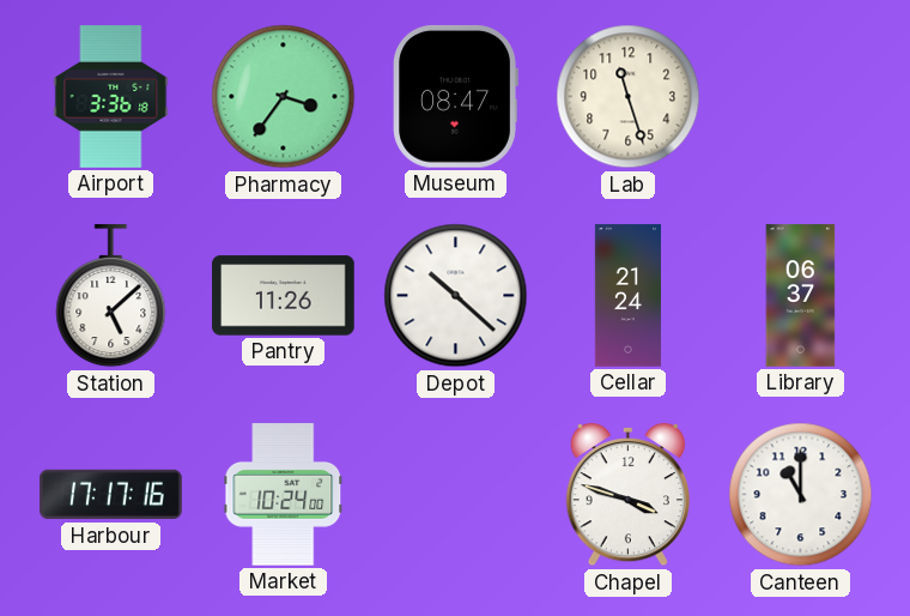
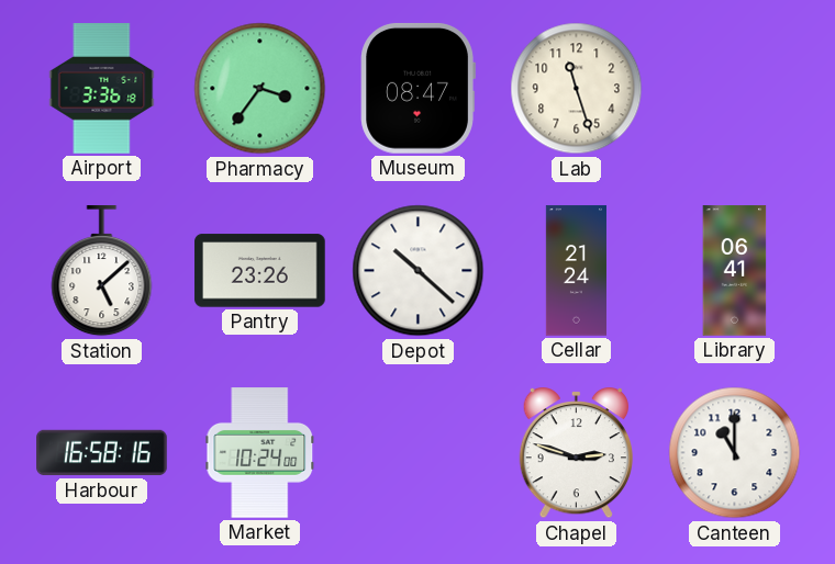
Pantry: 11:26 -> 23:26 (260, 271)
Library: 06:37 -> 06:41 (735, 271)
Harbour: 17:17 -> 16:58 (102, 453)
Chapel: 3:48 -> 2:48 (576, 453)
